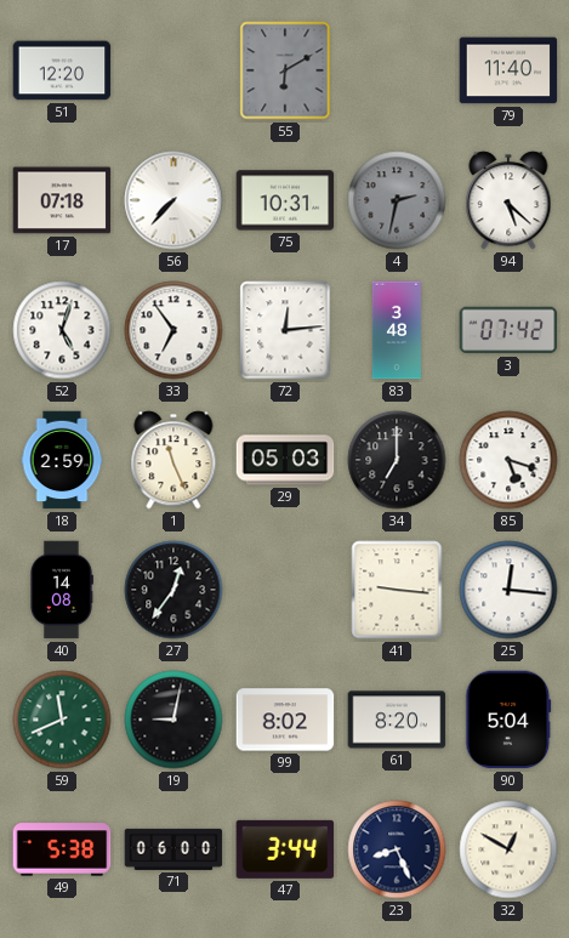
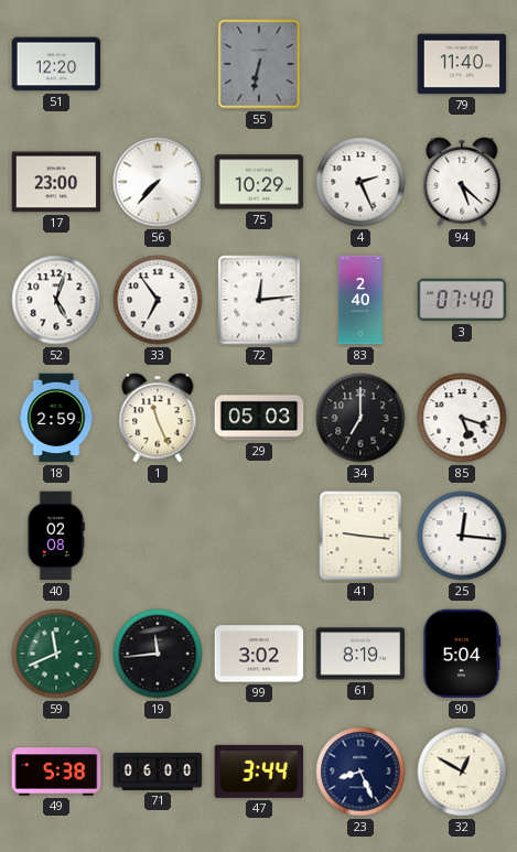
55: 6:10 -> 6:32 (259, 64)
17: 07:18 -> 23:00 (56, 182)
75: 10:31 -> 10:29 (259, 182)
4: 2:32 -> 2:26 (360, 182)
4 dial: grey -> white (360, 182)
83: 3:48 -> 2:40 (360, 300)
3: 07:42 -> 07:40 (462, 300)
40: 14:08 -> 02:08 (56, 536)
27: 12:36 -> none (173, 590)
19: 9:02 -> 11:44 (158, 654)
99: 8:02 -> 3:02 (259, 654)
61: 8:20 -> 8:19 (360, 654)
